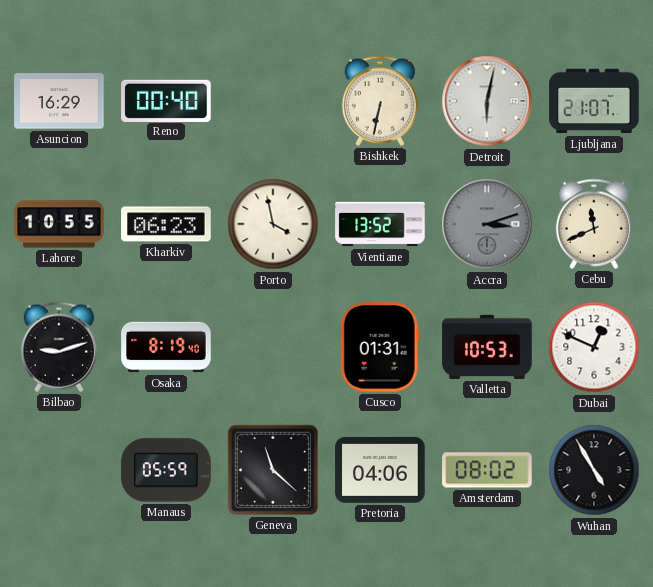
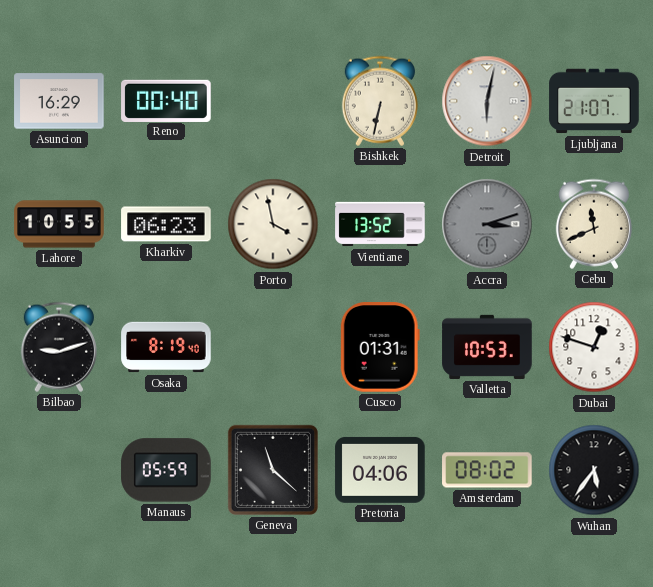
Dubai: 12:49 -> 12:48 (594, 347)
Wuhan: 4:55 -> 5:36 (594, 470)
